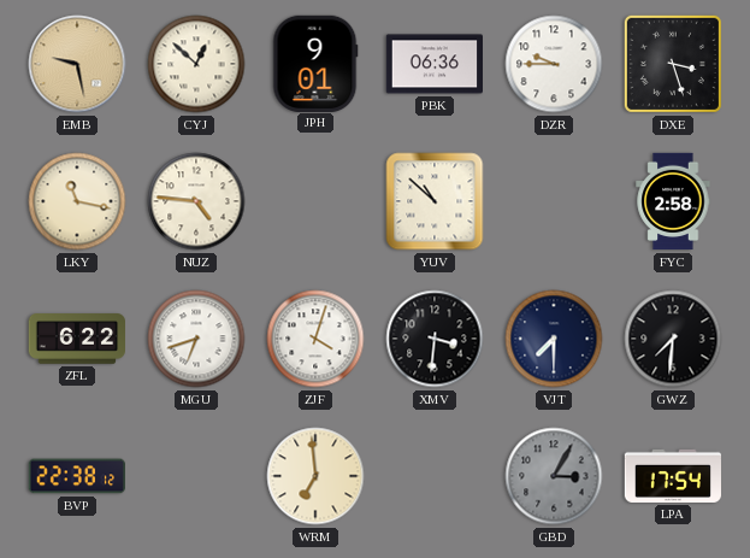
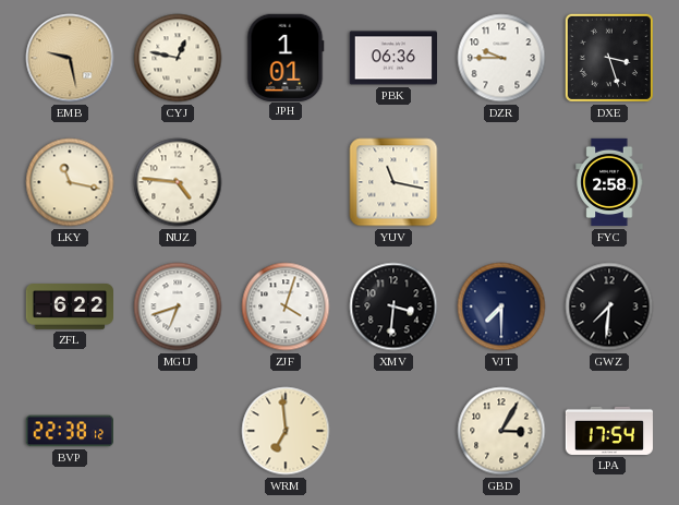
CYJ: 12:52 -> 12:47 (178, 58)
JPH: 9:01 -> 1:01 (286, 57)
YUV: 10:52 -> 11:17 (393, 182)
GBD dial: grey -> cream (501, 431)
